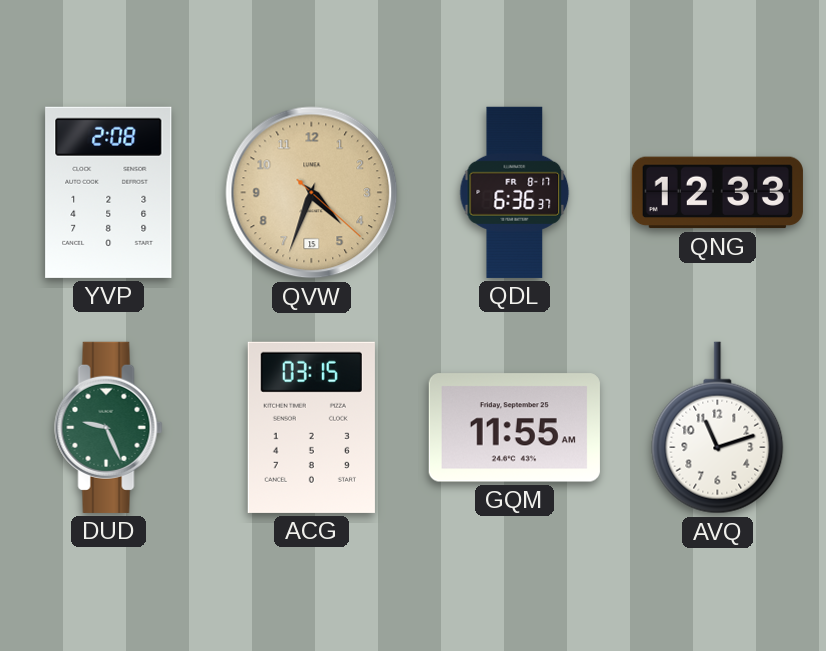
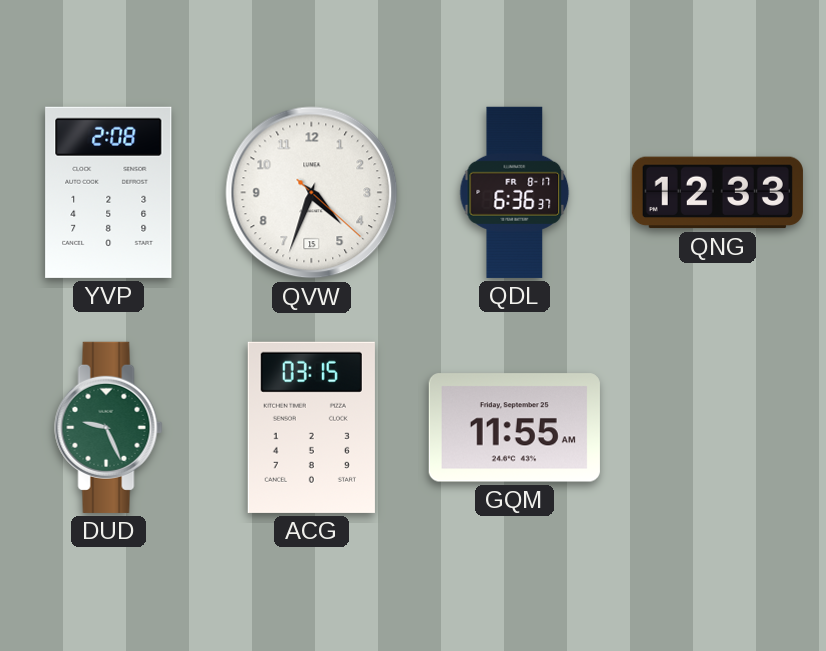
QVW dial: champagne -> white (312, 193)
AVQ: 11:12 -> none (718, 428)
